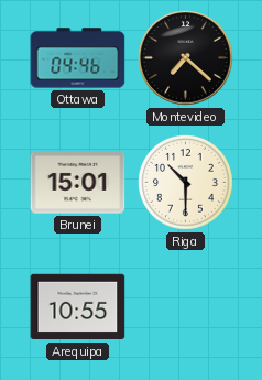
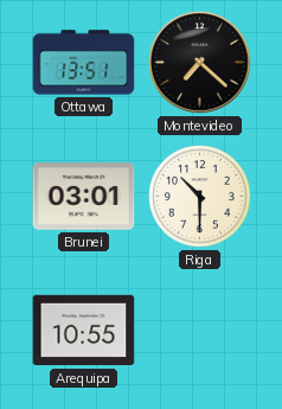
Ottawa: 04:46 -> 13:51 (84, 63)
Brunei: 15:01 -> 03:01 (84, 197)
